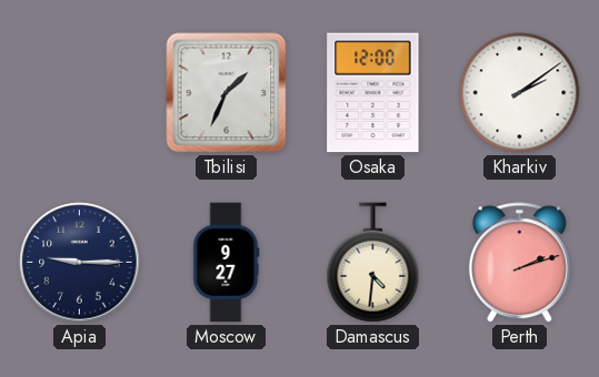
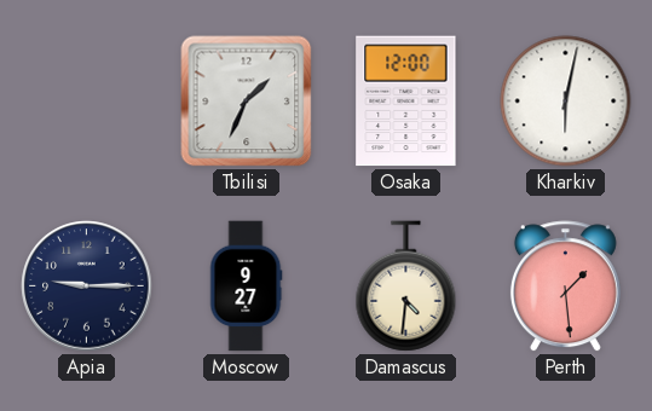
Kharkiv: 2:09 -> 6:02 (566, 102)
Perth: 2:12 -> 1:29 (565, 286)
